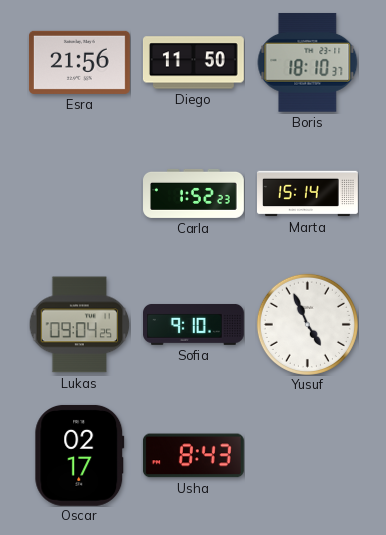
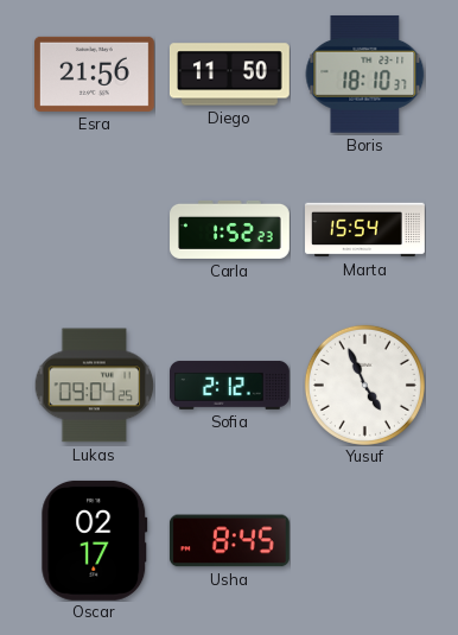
Marta: 15:14 -> 15:54 (365, 230)
Sofia: 9:10 -> 2:12 (229, 385)
Usha: 8:43 -> 8:45 (229, 541)
